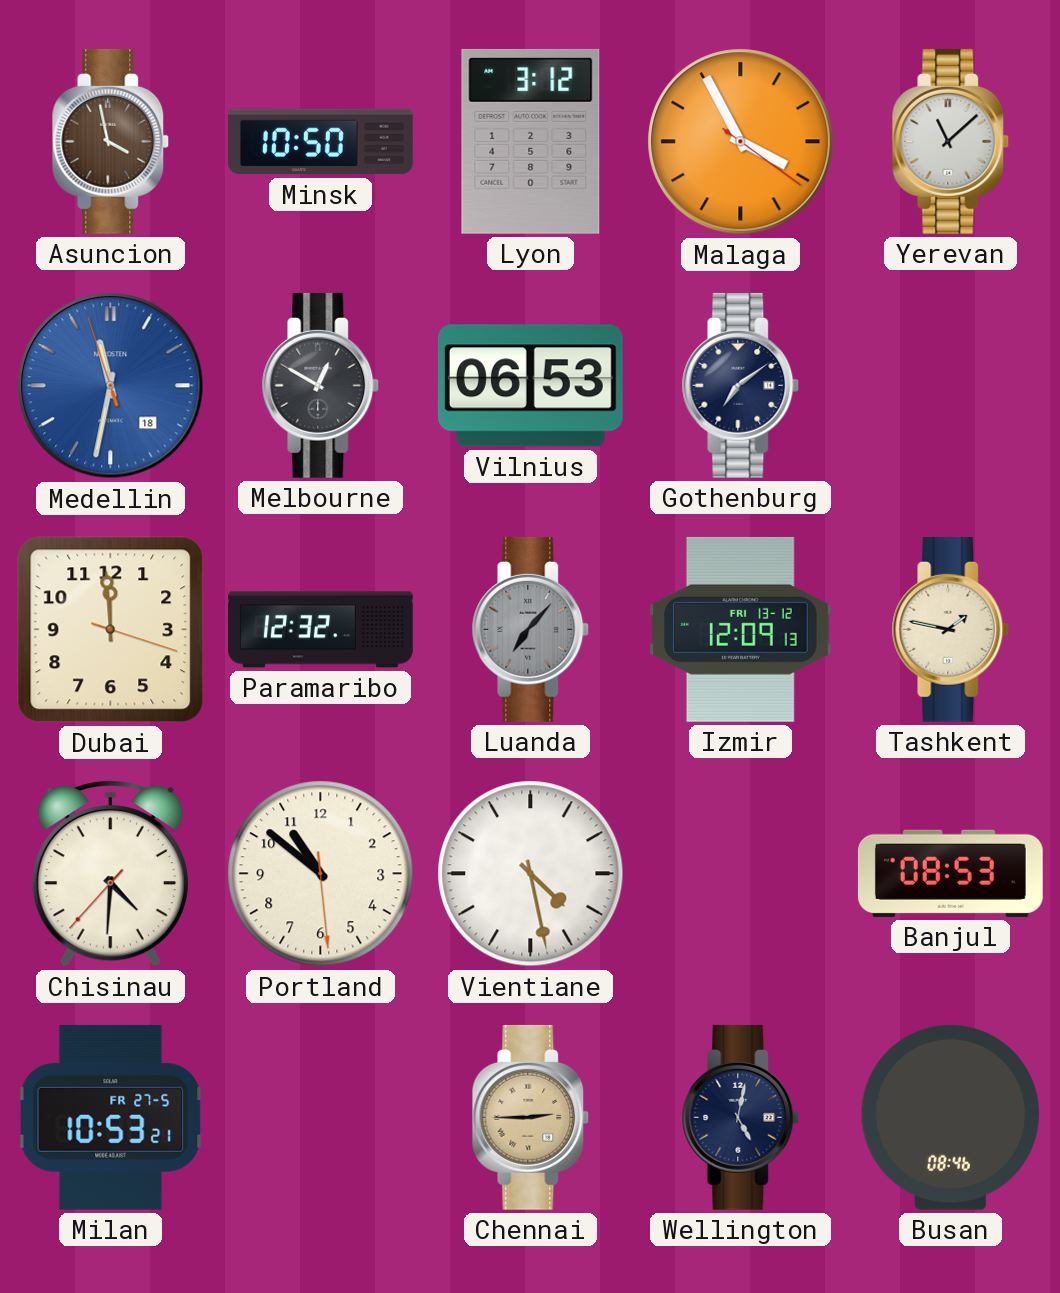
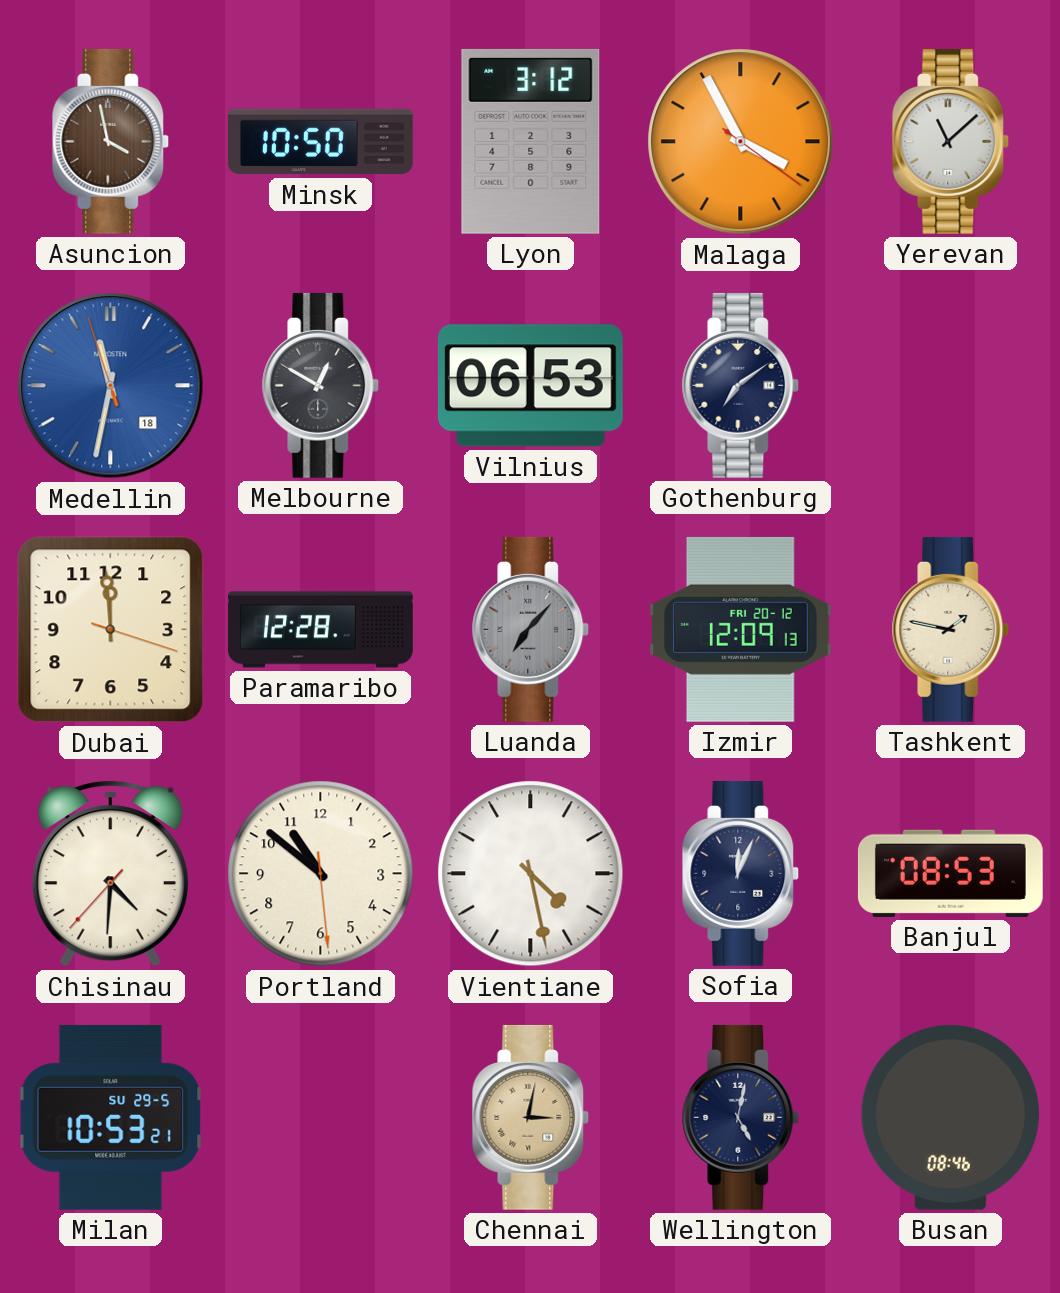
Paramaribo: 12:32 -> 12:28 (321, 630)
Izmir date: FRI 13-12 -> FRI 20-12 (741, 629)
Sofia: none -> 12:04 (741, 873)
Milan date: FR 27-5 -> SU 29-5 (111, 1117)
Chennai: 2:45 -> 3:02 (531, 1117)
